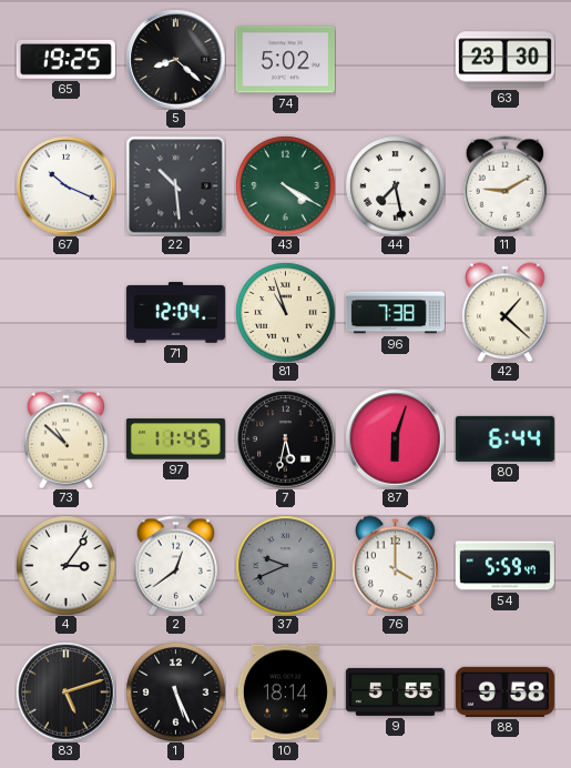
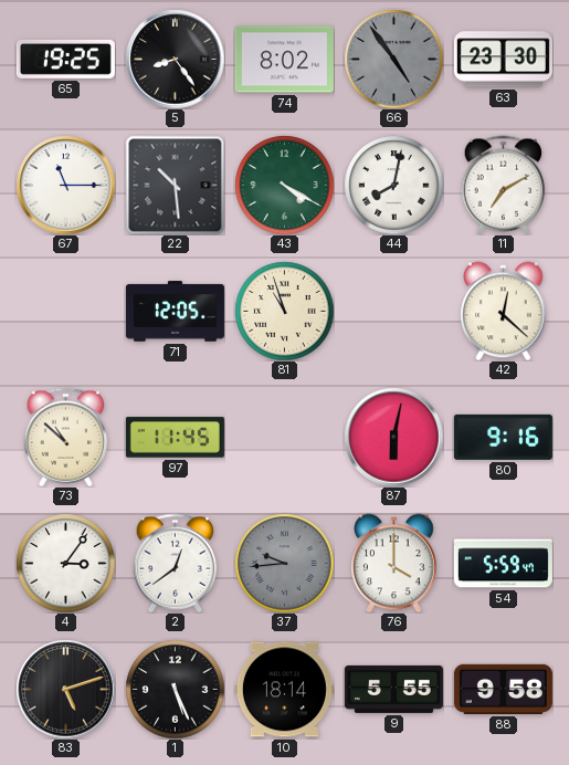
5: 8:22 -> 8:24 (175, 59)
74: 5:02 -> 8:02 (284, 60)
66: none -> 4:54 (393, 59)
67: 10:19 -> 11:15 (65, 185)
44: 7:28 -> 8:02 (393, 185)
11: 9:10 -> 7:10 (504, 185)
71: 12:04 -> 12:05 (175, 312)
96: 7:38 -> none (395, 313)
42: 1:22 -> 12:22 (504, 311)
7: 5:32 -> none (285, 438)
87: 6:03 -> 6:02 (393, 437)
80: 6:44 -> 9:16 (503, 437)
37: 9:41 -> 9:44 (284, 563)
